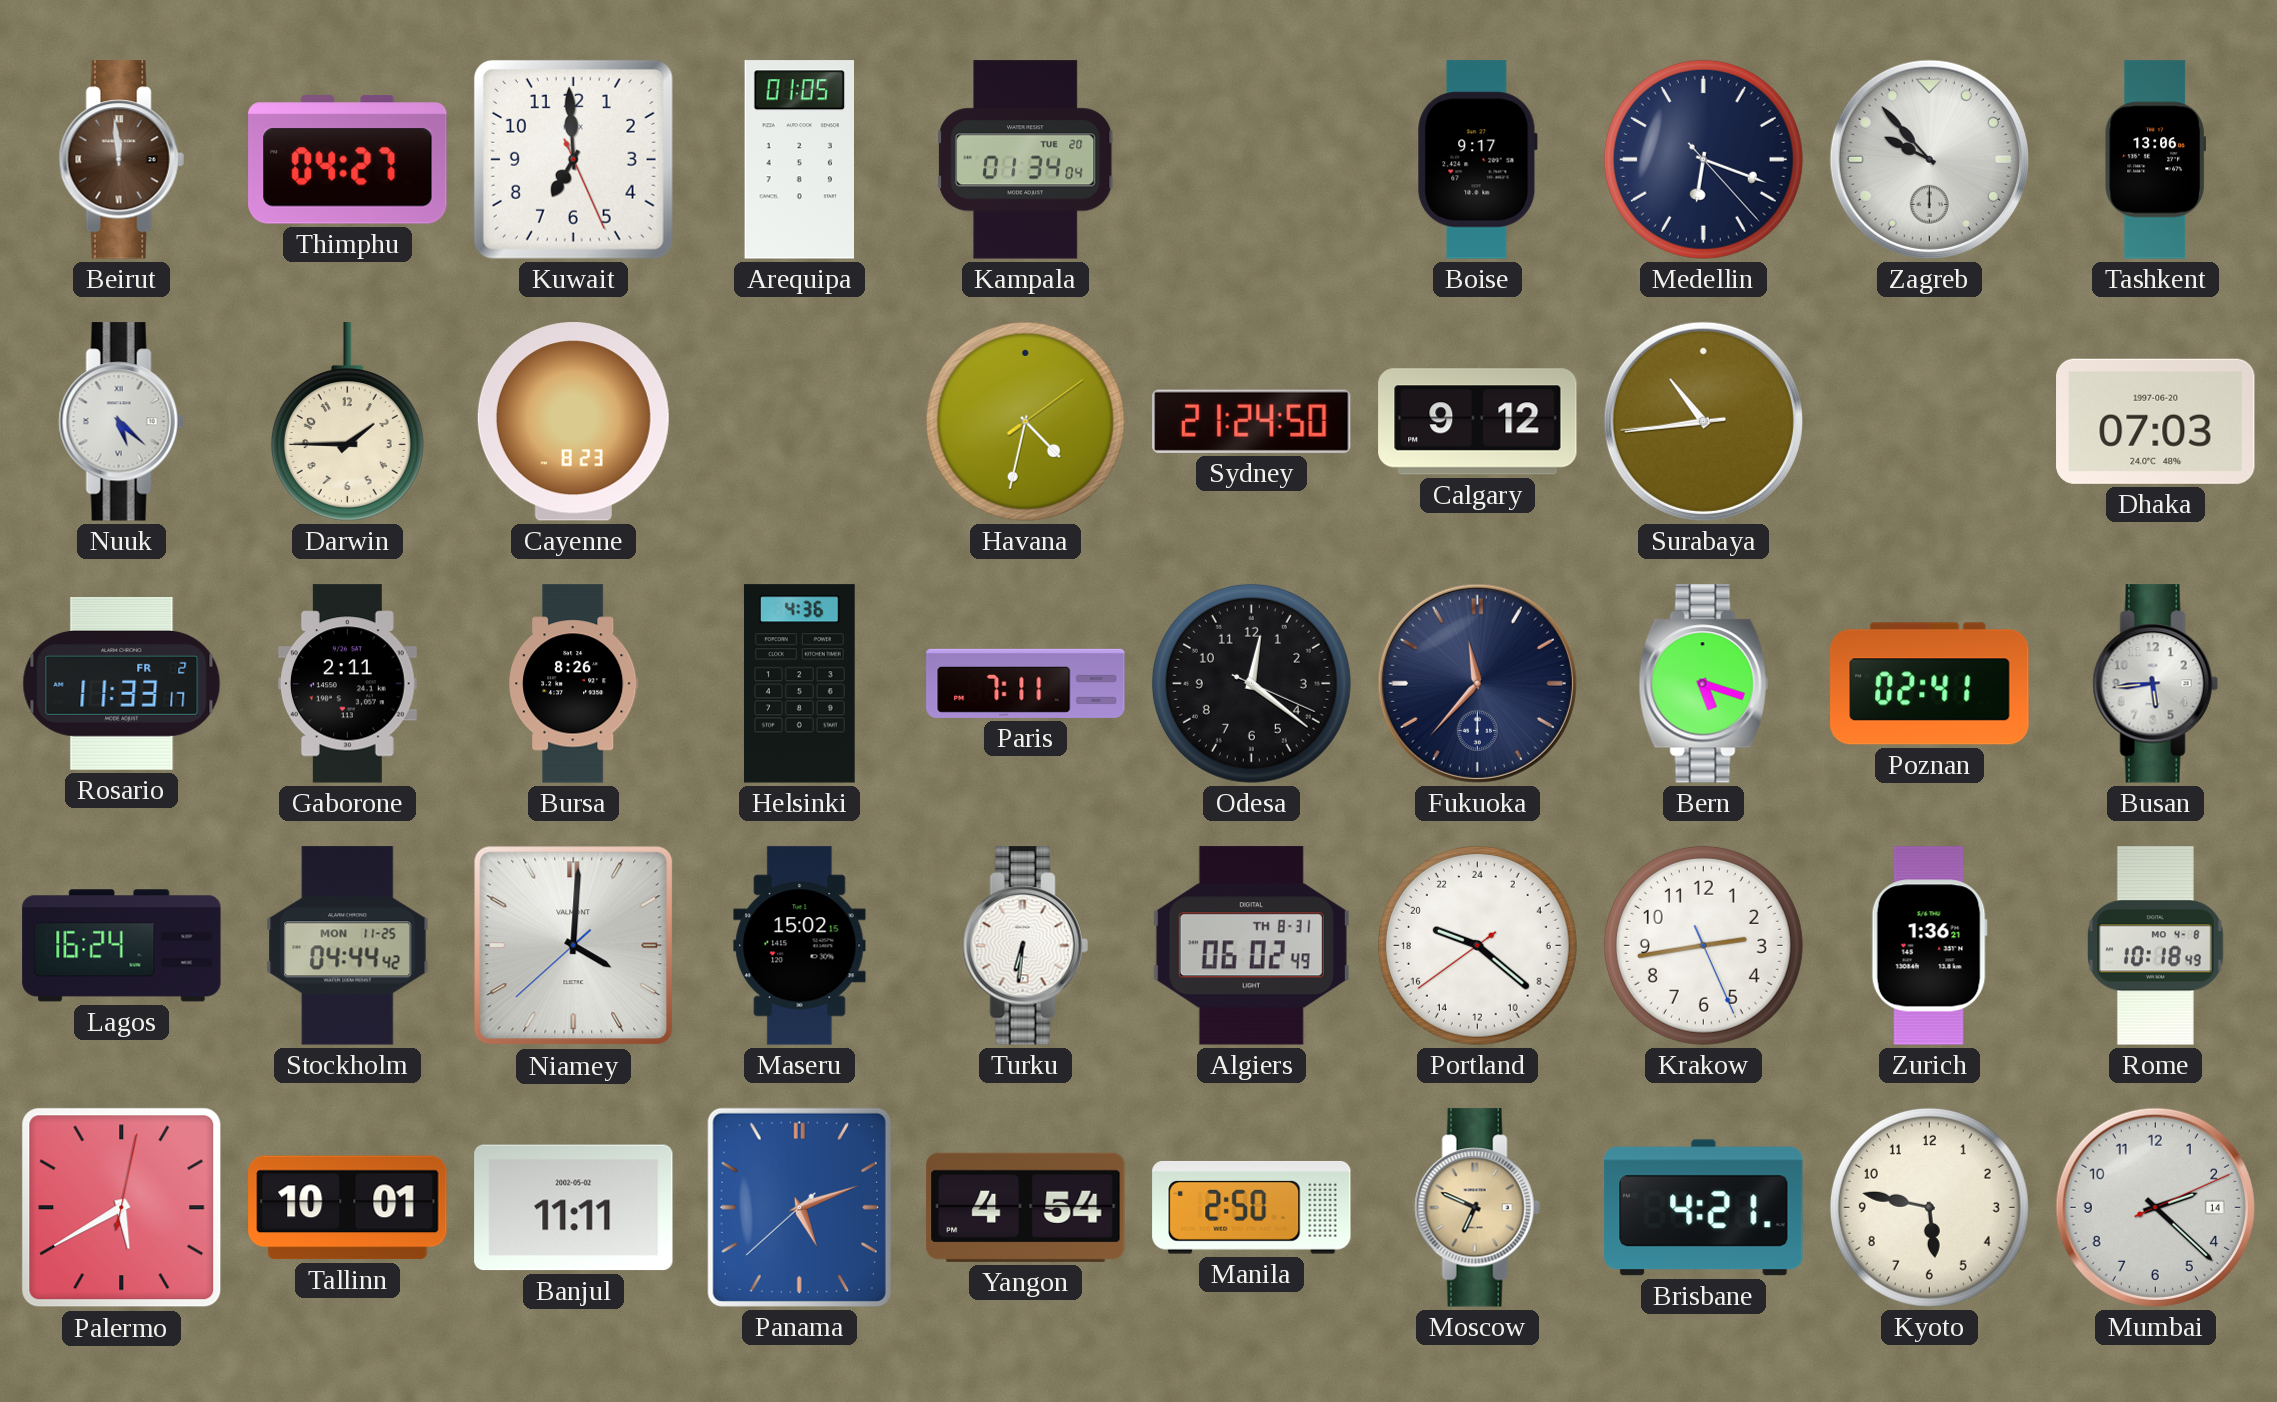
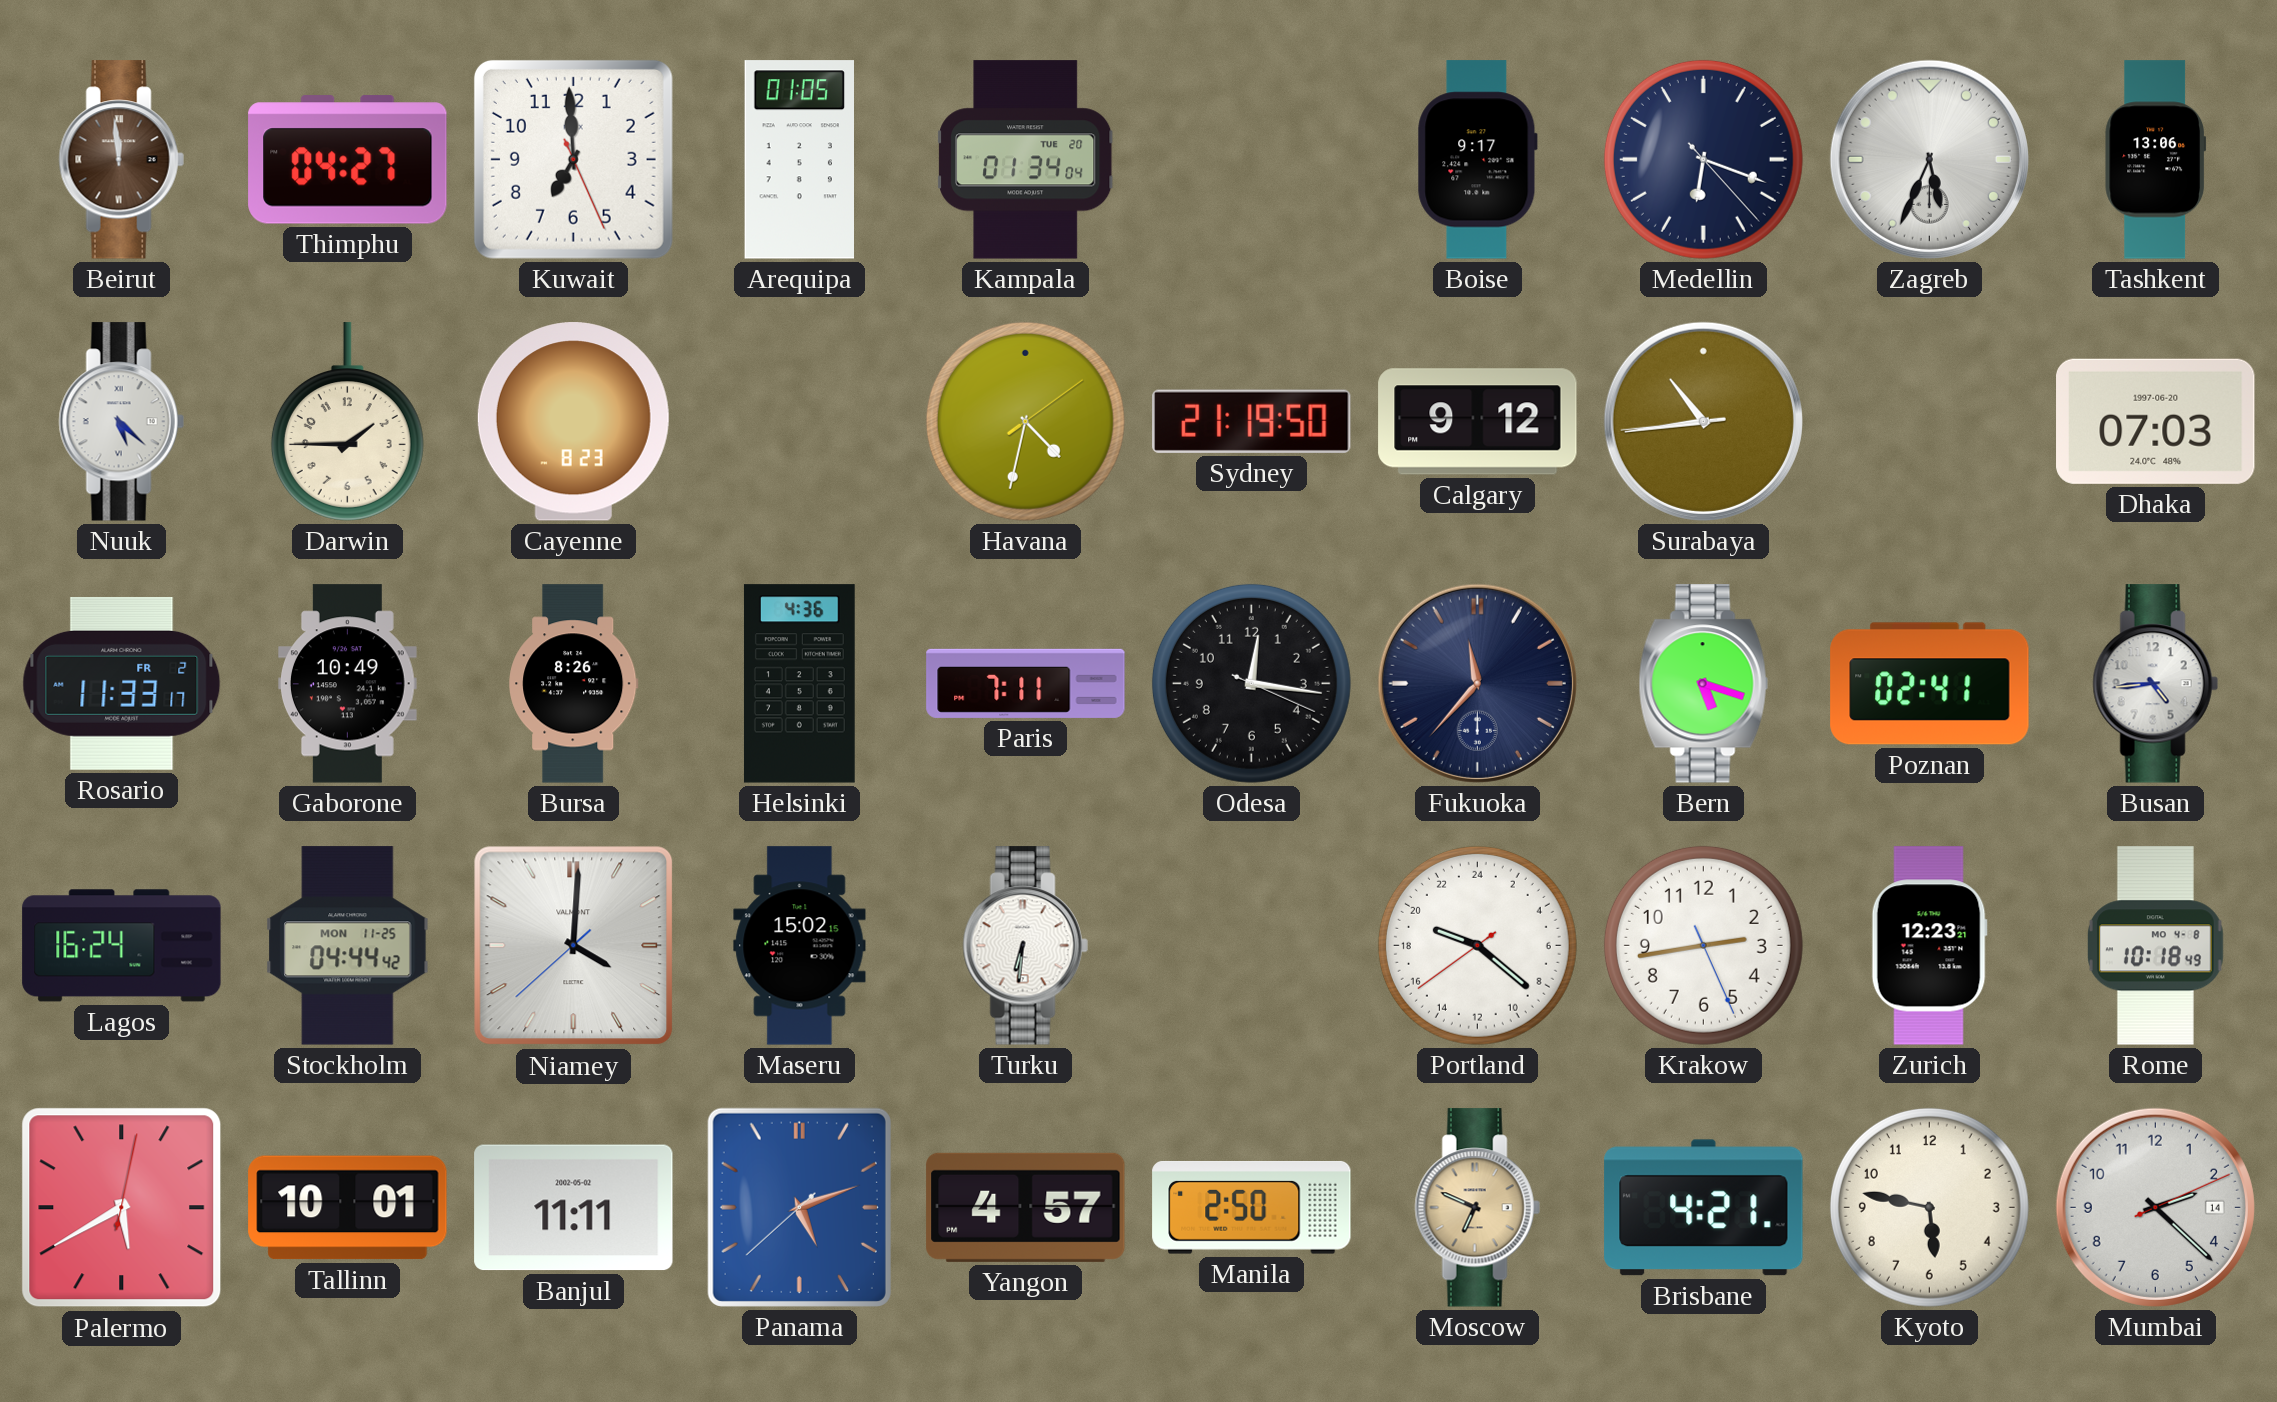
Zagreb: 9:53 -> 5:34 (1929, 159)
Sydney: 21:24 -> 21:19 (1252, 421)
Gaborone: 2:11 -> 10:49 (348, 684)
Odesa: 12:21 -> 12:16 (1251, 683)
Busan: 5:44 -> 4:44 (2155, 684)
Algiers: 06:02 -> none (1251, 946)
Zurich: 1:36 -> 12:23 (1929, 946)
Yangon: 4:54 -> 4:57 (1026, 1207)
